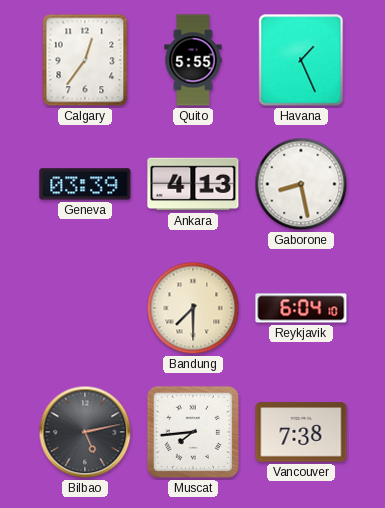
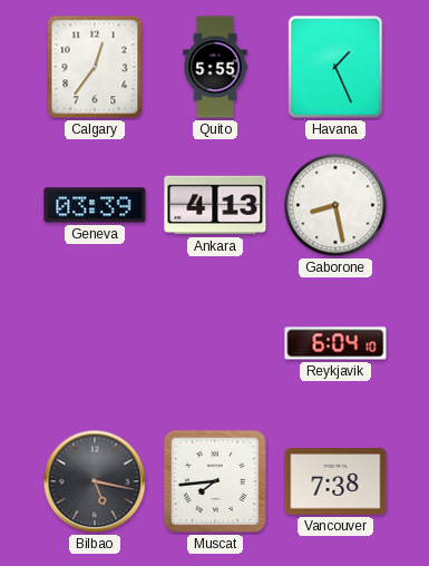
Bandung: 7:30 -> none (193, 308)
Bilbao: 5:13 -> 5:17 (95, 481)
